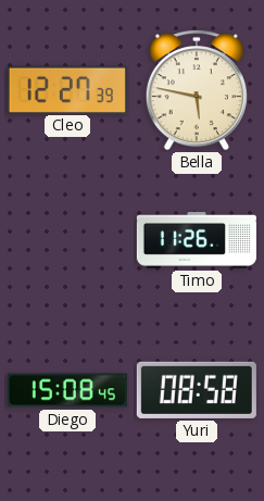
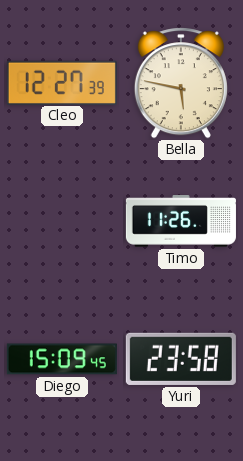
Diego: 15:08 -> 15:09 (62, 359)
Yuri: 08:58 -> 23:58 (181, 359)
